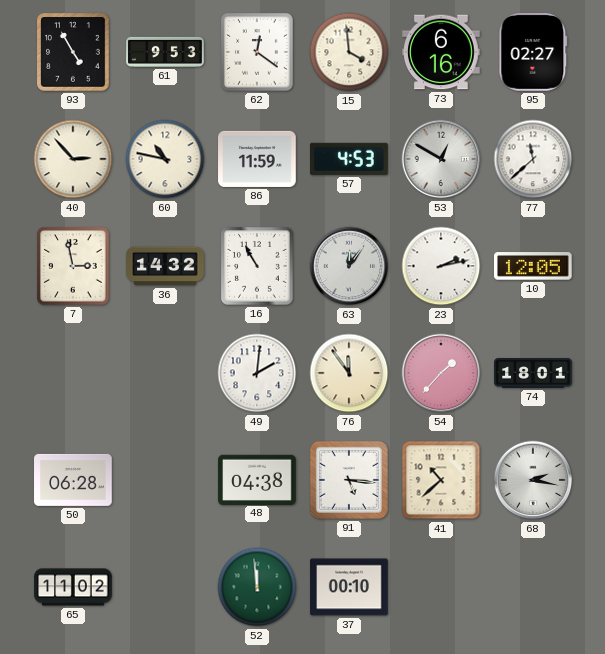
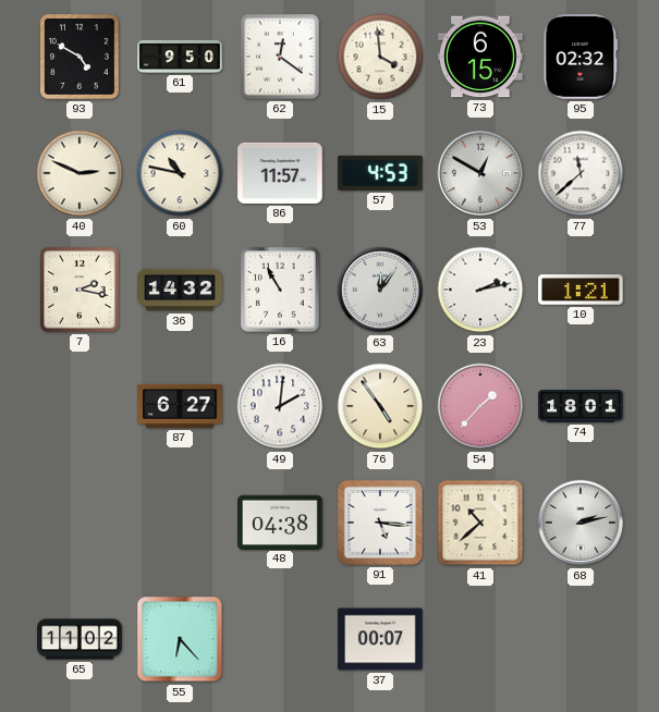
93: 4:55 -> 4:50 (80, 57)
61: 9:53 -> 9:50 (180, 57)
73: 6:16 -> 6:15 (480, 57)
95: 02:27 -> 02:32 (581, 58)
40: 2:53 -> 2:49 (80, 173)
86: 11:59 -> 11:57 (280, 173)
7: 2:58 -> 2:17 (80, 290)
10: 12:05 -> 1:21 (582, 290)
87: none -> 6:27 (180, 406)
76: 11:54 -> 4:54 (380, 406)
50: 06:28 -> none (73, 480)
68: 2:17 -> 2:13 (581, 523)
55: none -> 6:23 (180, 639)
52: 11:59 -> none (257, 587)
37: 00:10 -> 00:07 (380, 639)
